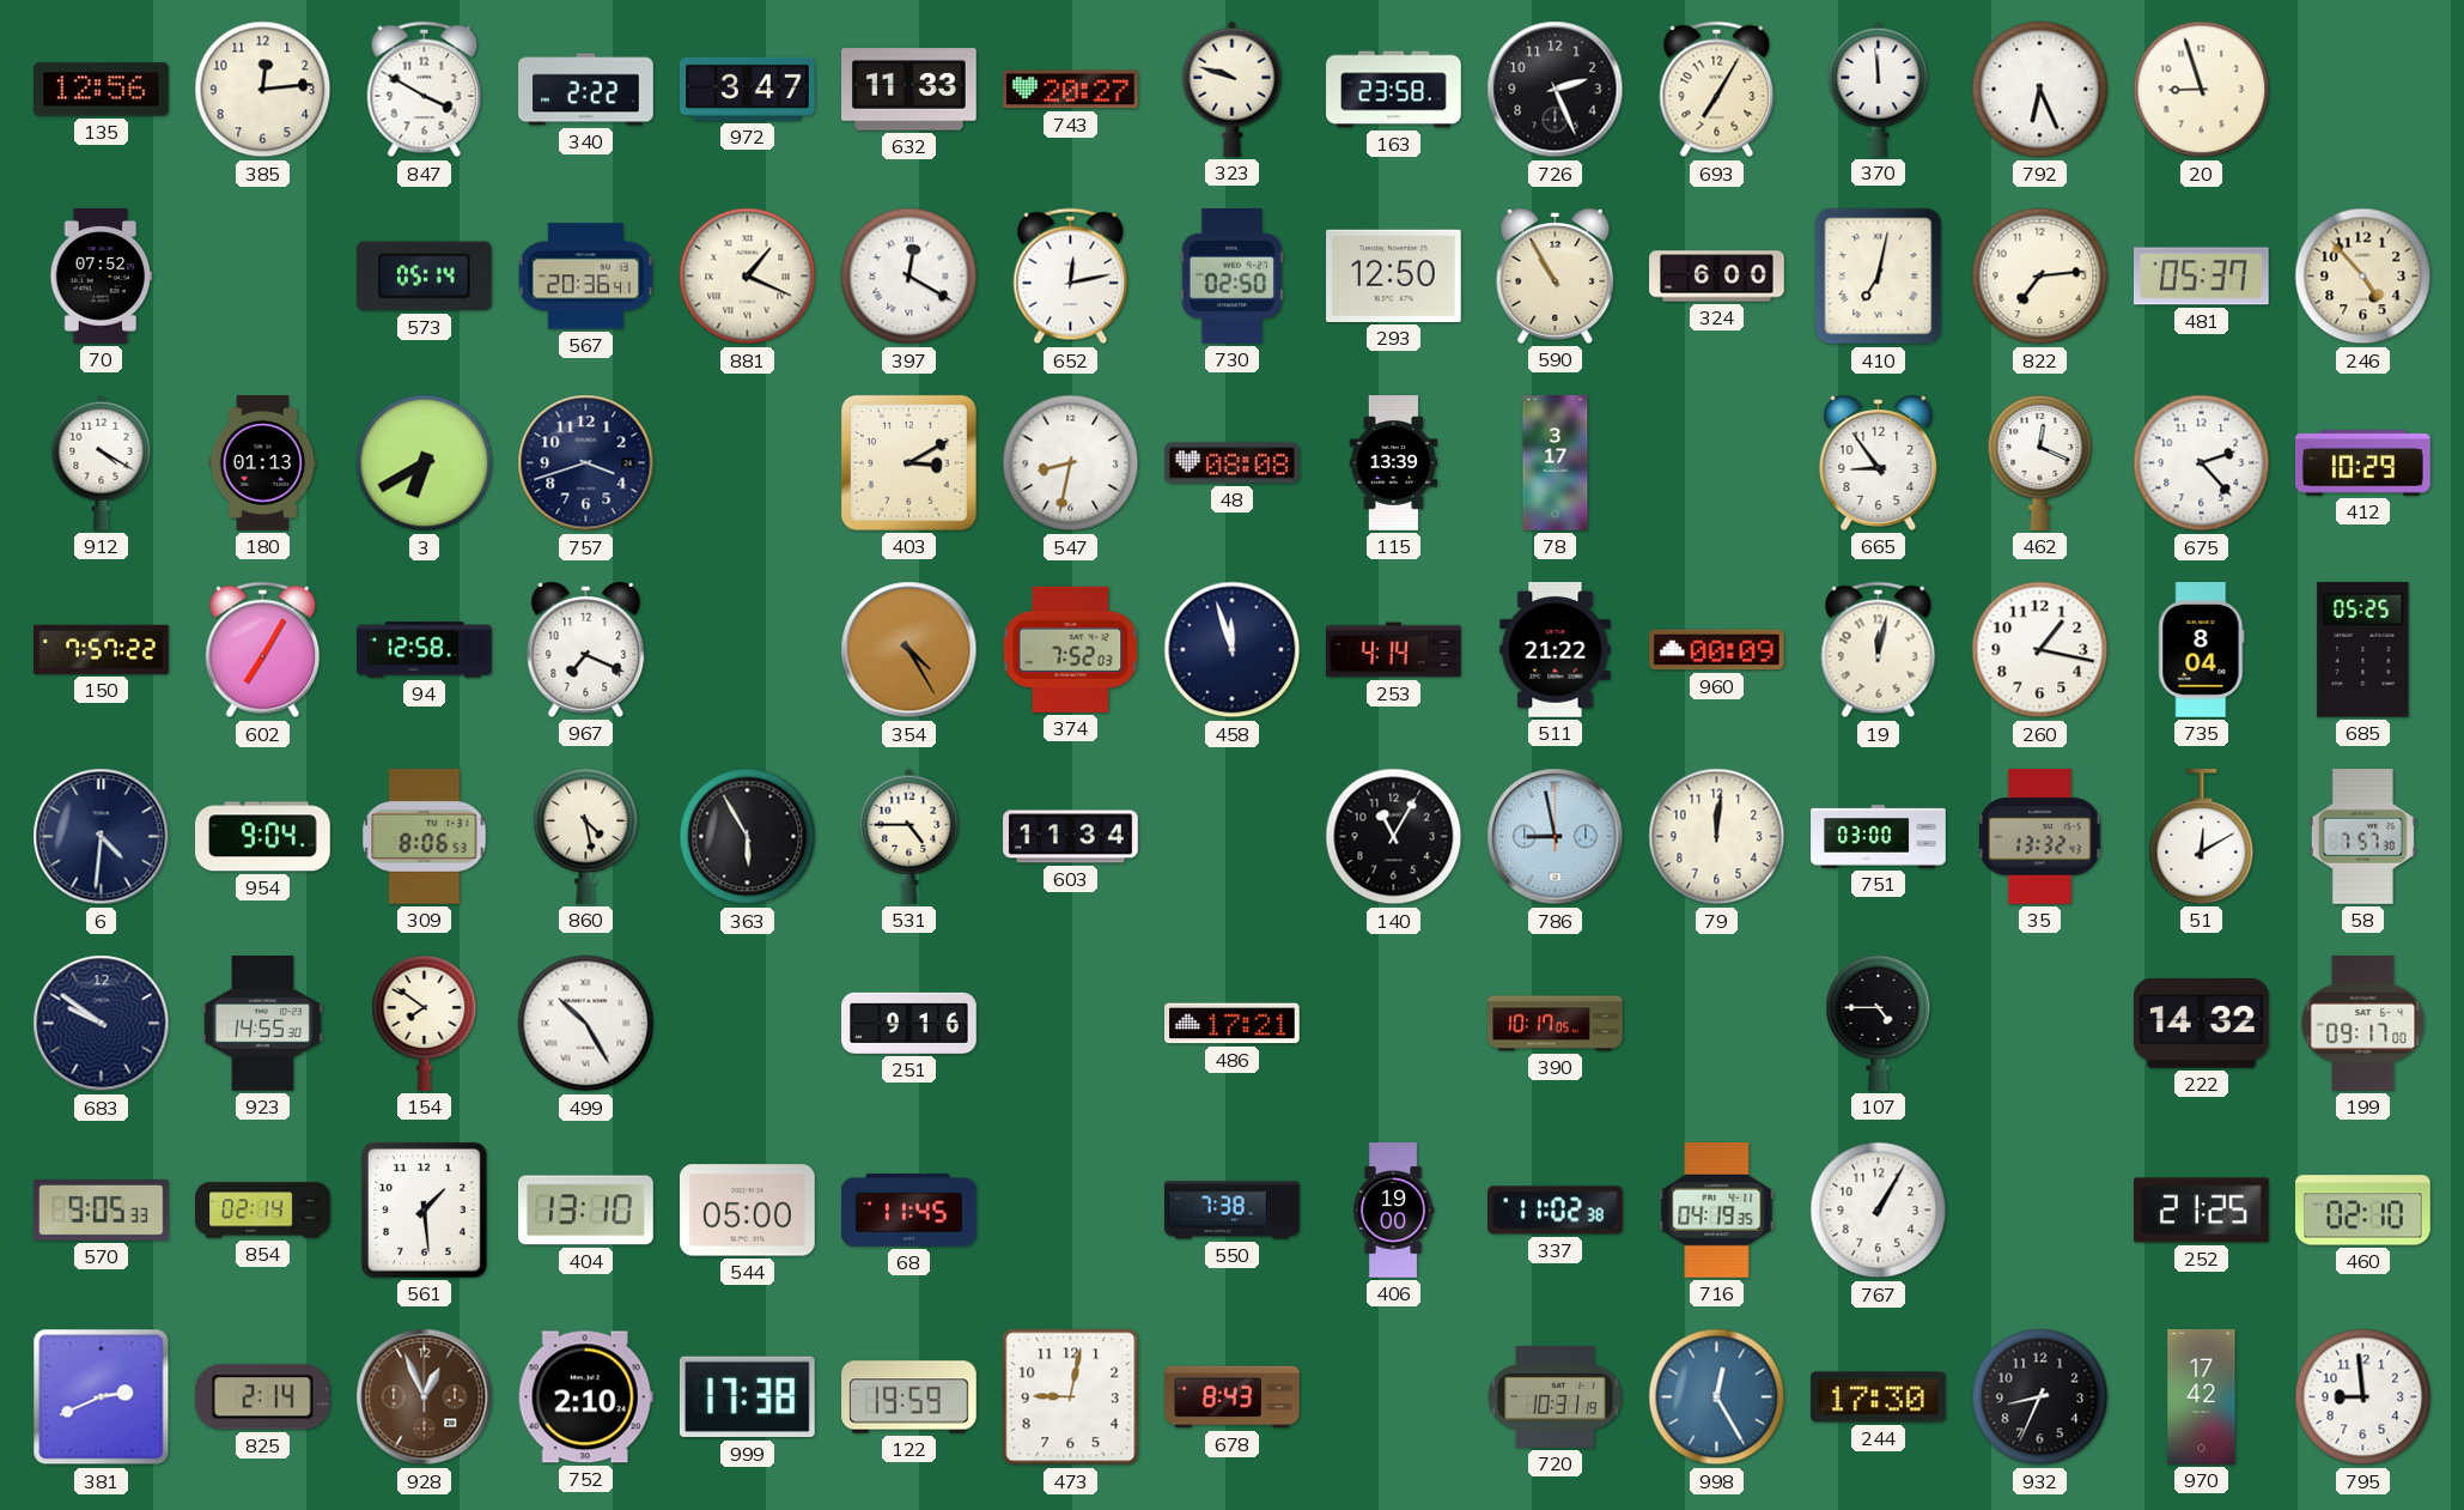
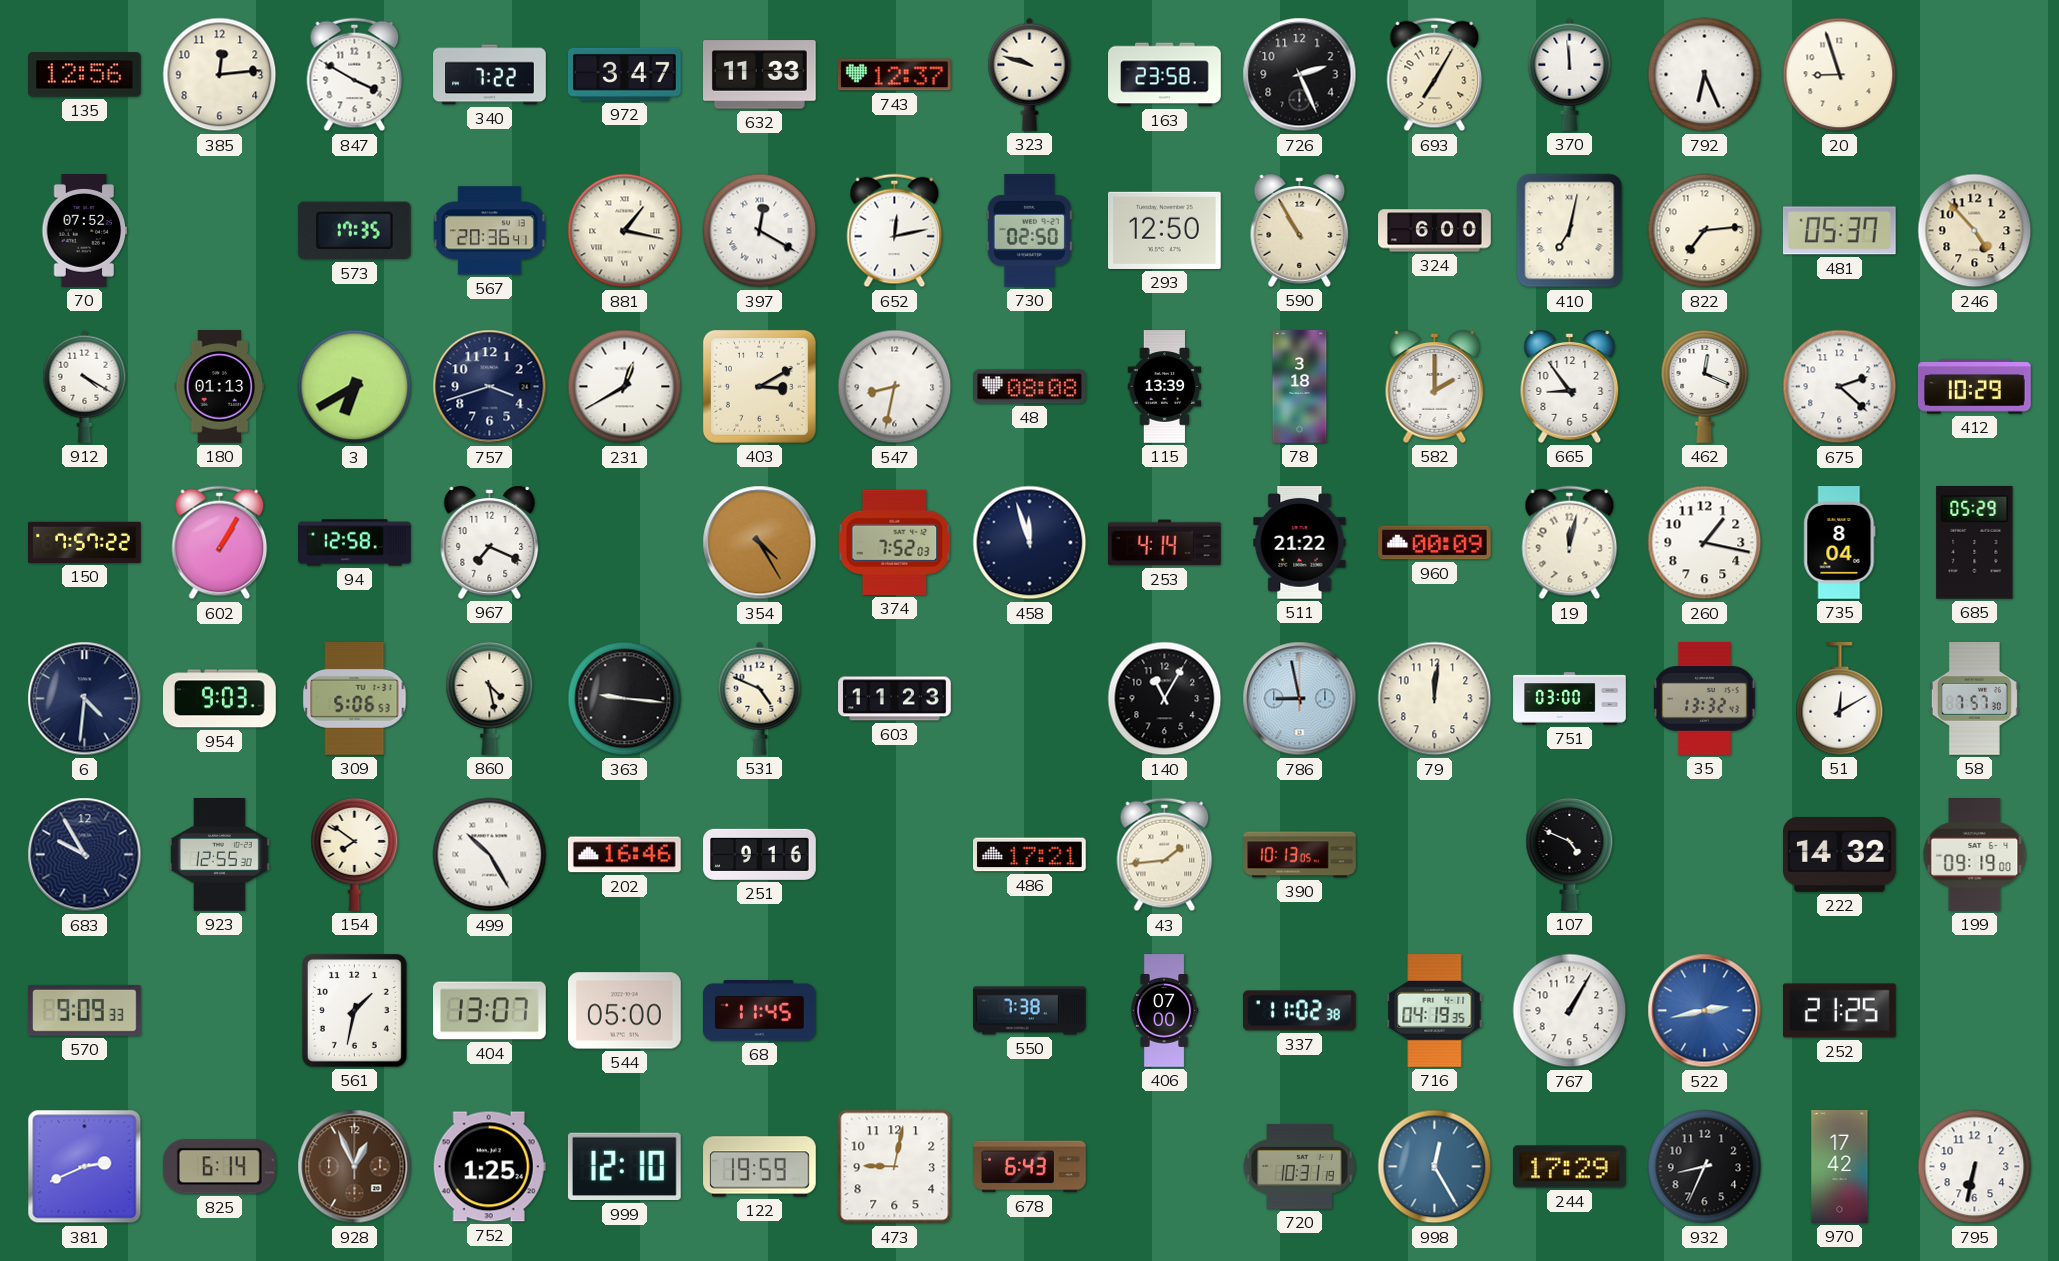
340: 2:22 -> 7:22 (490, 75)
743: 20:27 -> 12:37 (895, 75)
573: 05:14 -> 17:35 (354, 231)
881: 1:19 -> 1:17 (625, 231)
231: none -> 12:40 (625, 387)
78: 3:17 -> 3:18 (1300, 387)
582: none -> 2:00 (1435, 386)
675: 2:23 -> 2:22 (1840, 387)
602: 7:05 -> 1:05 (220, 543)
685: 05:25 -> 05:29 (1975, 542)
954: 9:04 -> 9:03 (220, 699)
309: 8:06 -> 5:06 (355, 699)
363: 5:55 -> 9:16 (625, 699)
531: 4:45 -> 4:49 (760, 698)
603: 11:34 -> 11:23 (895, 699)
683: 9:51 -> 9:55 (85, 855)
923: 14:55 -> 12:55 (219, 855)
202: none -> 16:46 (625, 855)
43: none -> 1:44 (1165, 855)
390: 10:17 -> 10:13 (1300, 855)
107: 4:45 -> 4:49 (1570, 855)
199: 09:17 -> 09:19 (1975, 855)
570: 9:05 -> 9:09 (85, 1010)
854: 02:14 -> none (263, 1211)
561: 1:29 -> 1:32 (354, 1010)
404: 13:10 -> 13:07 (490, 1011)
406: 19:00 -> 07:00 (1164, 1011)
522: none -> 2:43 (1705, 1011)
460: 02:10 -> none (2363, 1211)
825: 2:14 -> 6:14 (219, 1167)
752: 2:10 -> 1:25 (489, 1167)
999: 17:38 -> 12:10 (624, 1167)
678: 8:43 -> 6:43 (1030, 1167)
244: 17:30 -> 17:29 (1570, 1167)
795: 8:59 -> 6:32 (1975, 1167)
